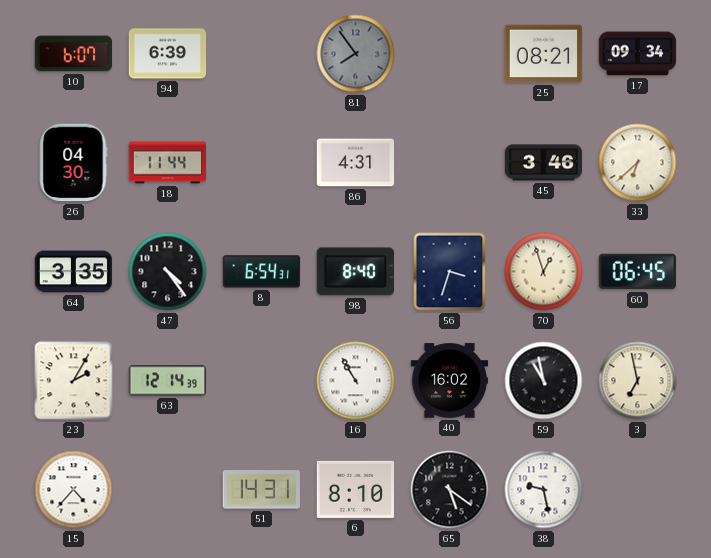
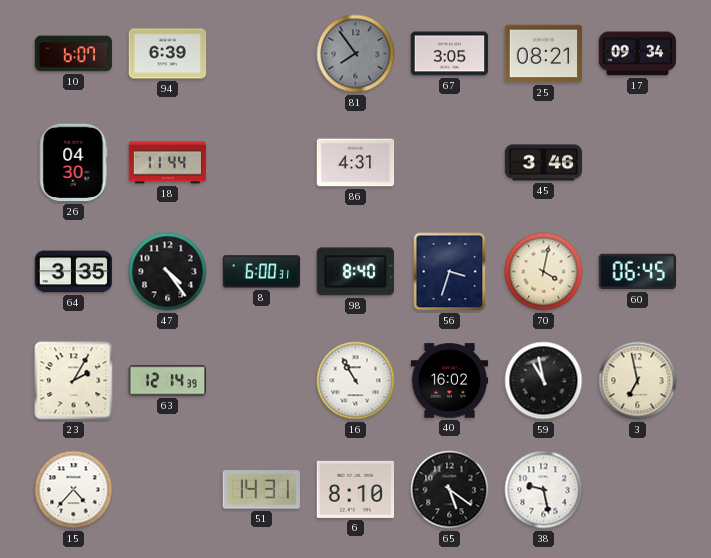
67: none -> 3:05 (450, 54)
33: 6:38 -> none (638, 163)
8: 6:54 -> 6:00 (262, 272)
70: 12:57 -> 4:02 (544, 272)
